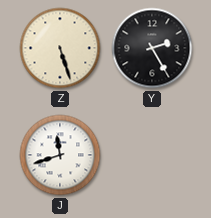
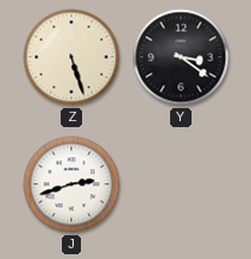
Y: 2:25 -> 3:21 (181, 57)
J: 11:42 -> 2:42 (71, 184)
